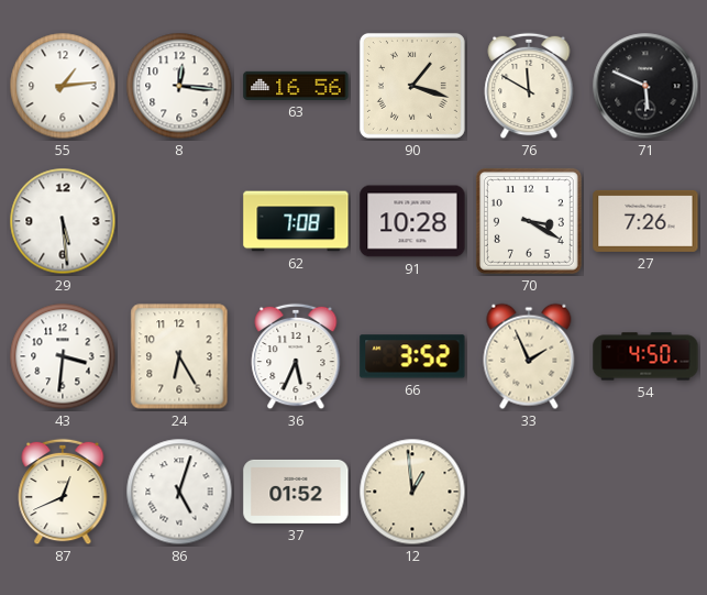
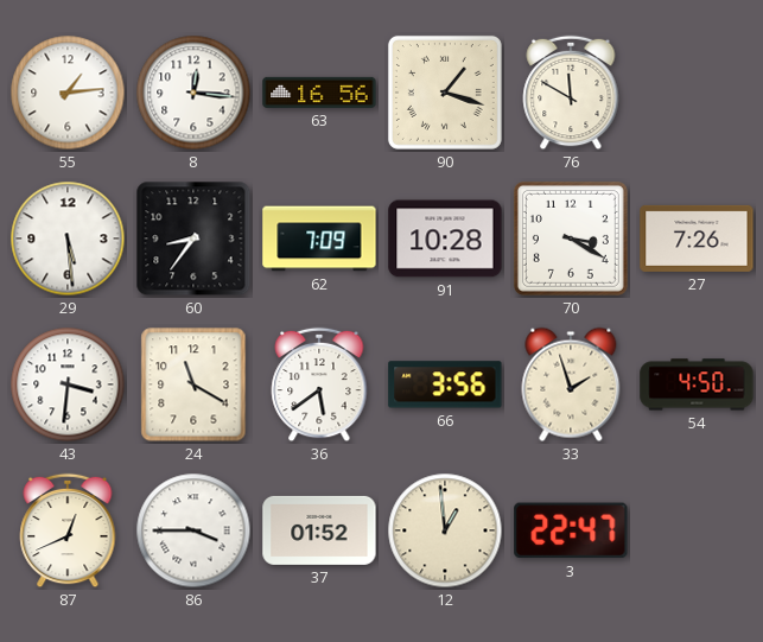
71: 5:49 -> none (645, 86)
60: none -> 8:36 (193, 239)
62: 7:08 -> 7:09 (319, 239)
24: 6:25 -> 11:20 (193, 384)
36: 5:34 -> 5:39 (319, 384)
66: 3:52 -> 3:56 (445, 384)
33: 1:56 -> 1:57 (571, 384)
86: 5:03 -> 3:45 (193, 530)
3: none -> 22:47 (571, 530)
